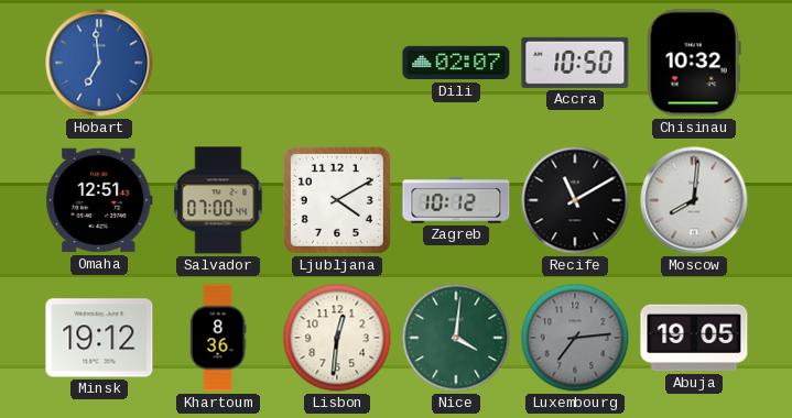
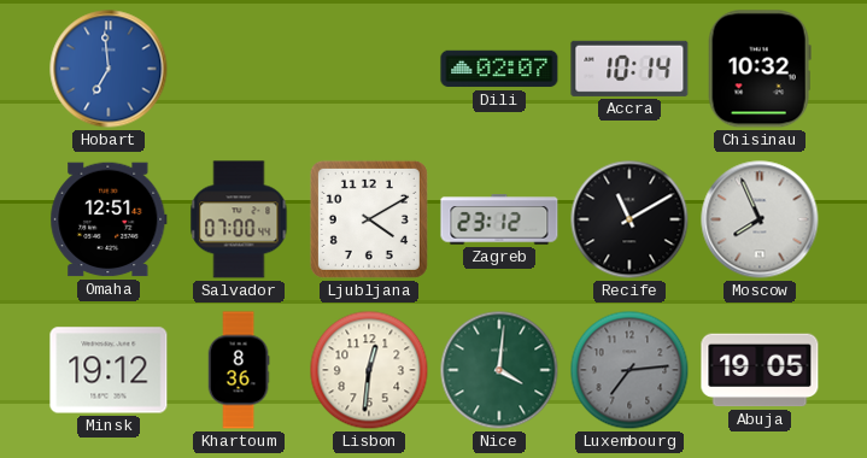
Accra: 10:50 -> 10:14 (629, 69)
Zagreb: 10:12 -> 23:12 (499, 219)
Moscow: 8:01 -> 7:56 (760, 219)
